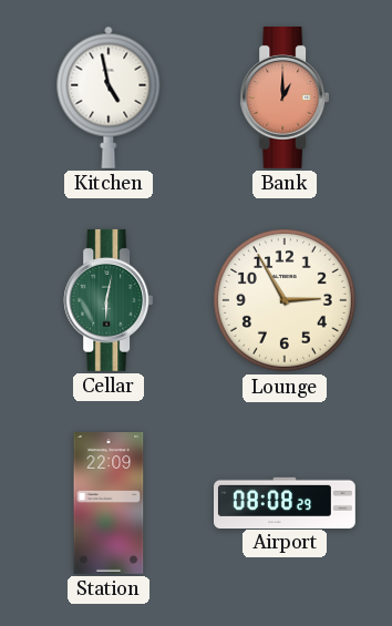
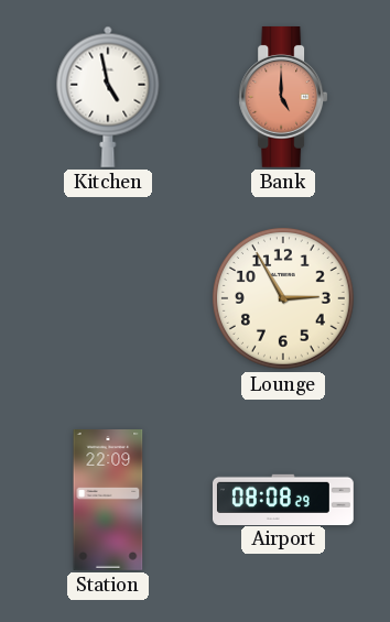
Bank: 1:00 -> 5:00 (283, 97)
Cellar: 6:02 -> none (109, 300)
